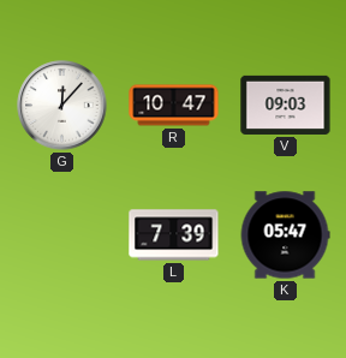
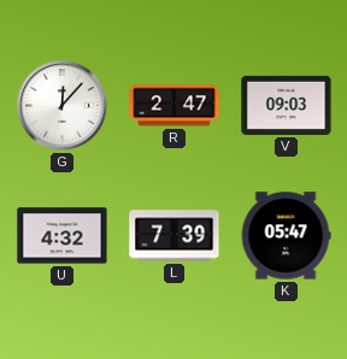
R: 10:47 -> 2:47 (175, 106)
U: none -> 4:32 (63, 236)
